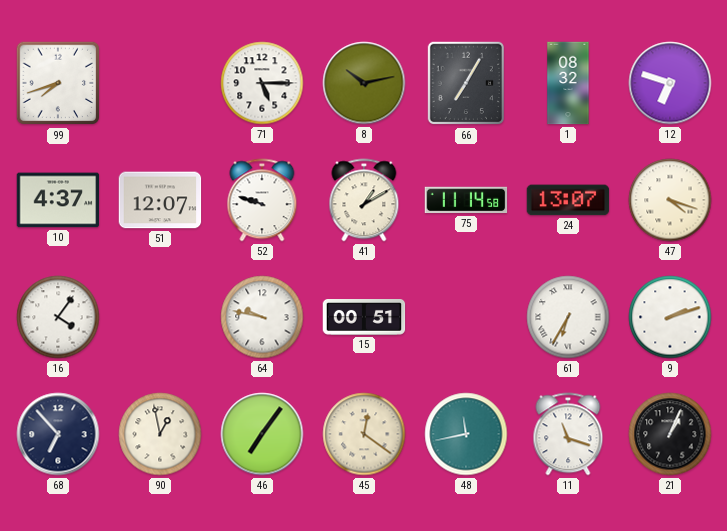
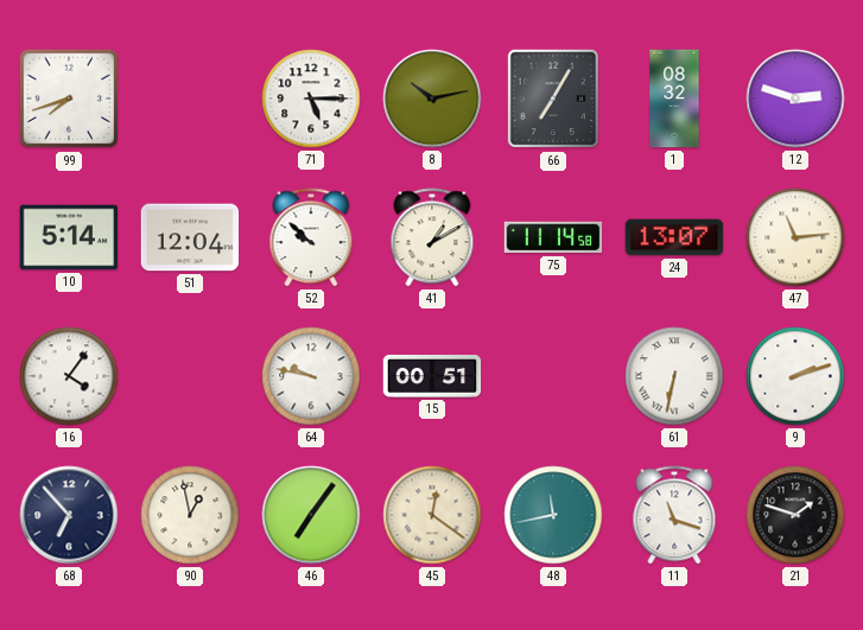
12: 6:48 -> 2:48 (795, 98)
10: 4:37 -> 5:14 (69, 237)
51: 12:07 -> 12:04 (190, 237)
52: 9:48 -> 9:52 (311, 237)
47: 4:18 -> 11:14 (795, 237)
61: 6:35 -> 6:32 (674, 376)
21: 1:04 -> 1:48 (795, 515)
